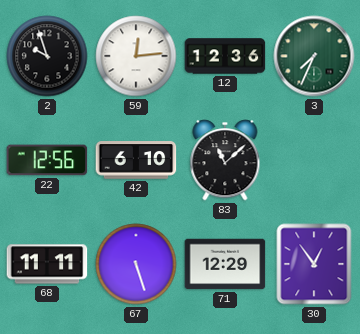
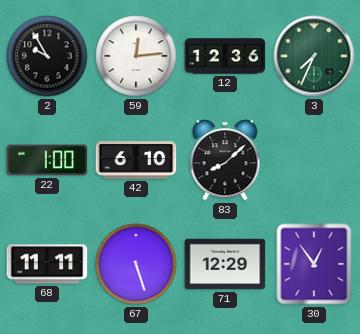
2: 9:57 -> 9:55 (47, 56)
22: 12:56 -> 1:00 (47, 160)
83: 11:08 -> 8:08 (225, 160)
